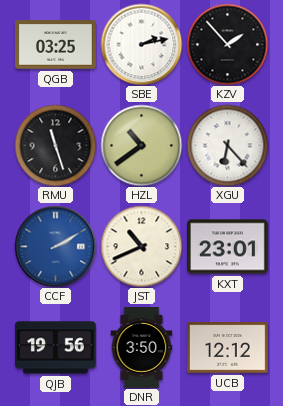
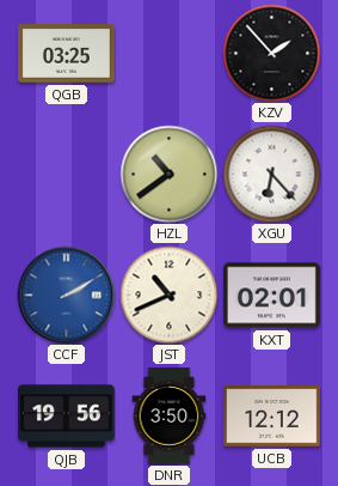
SBE: 2:13 -> none (141, 44)
RMU: 11:27 -> none (55, 145)
KXT: 23:01 -> 02:01 (272, 296)
